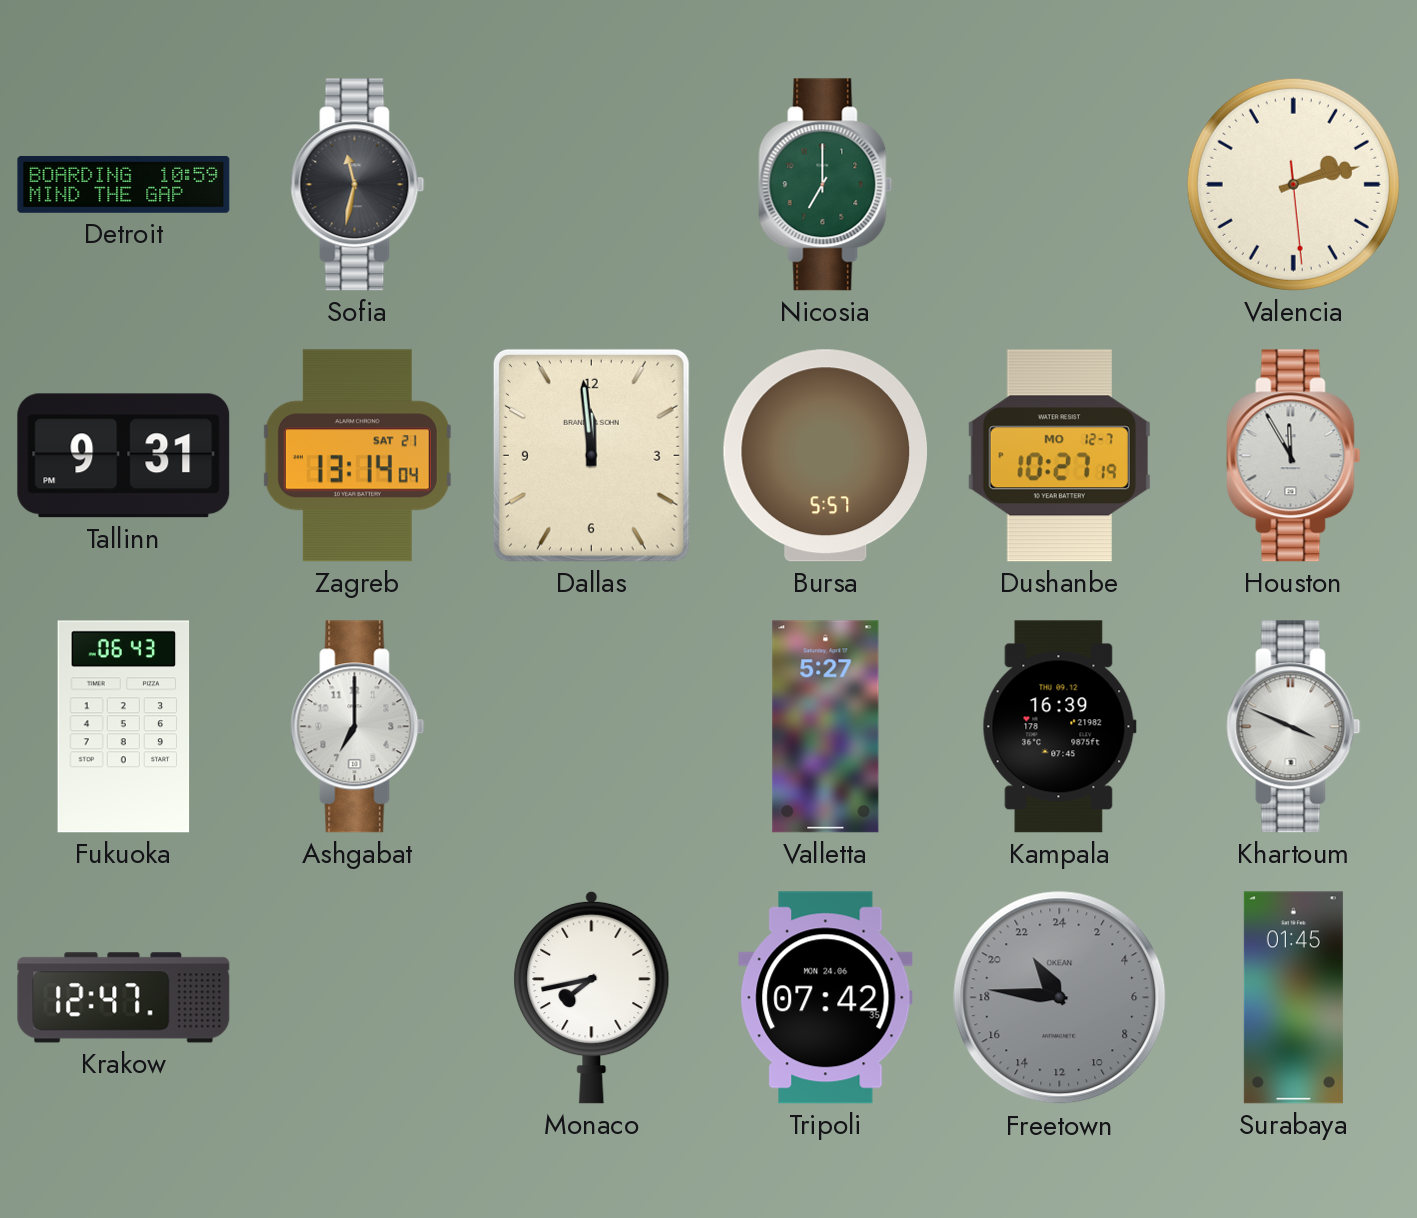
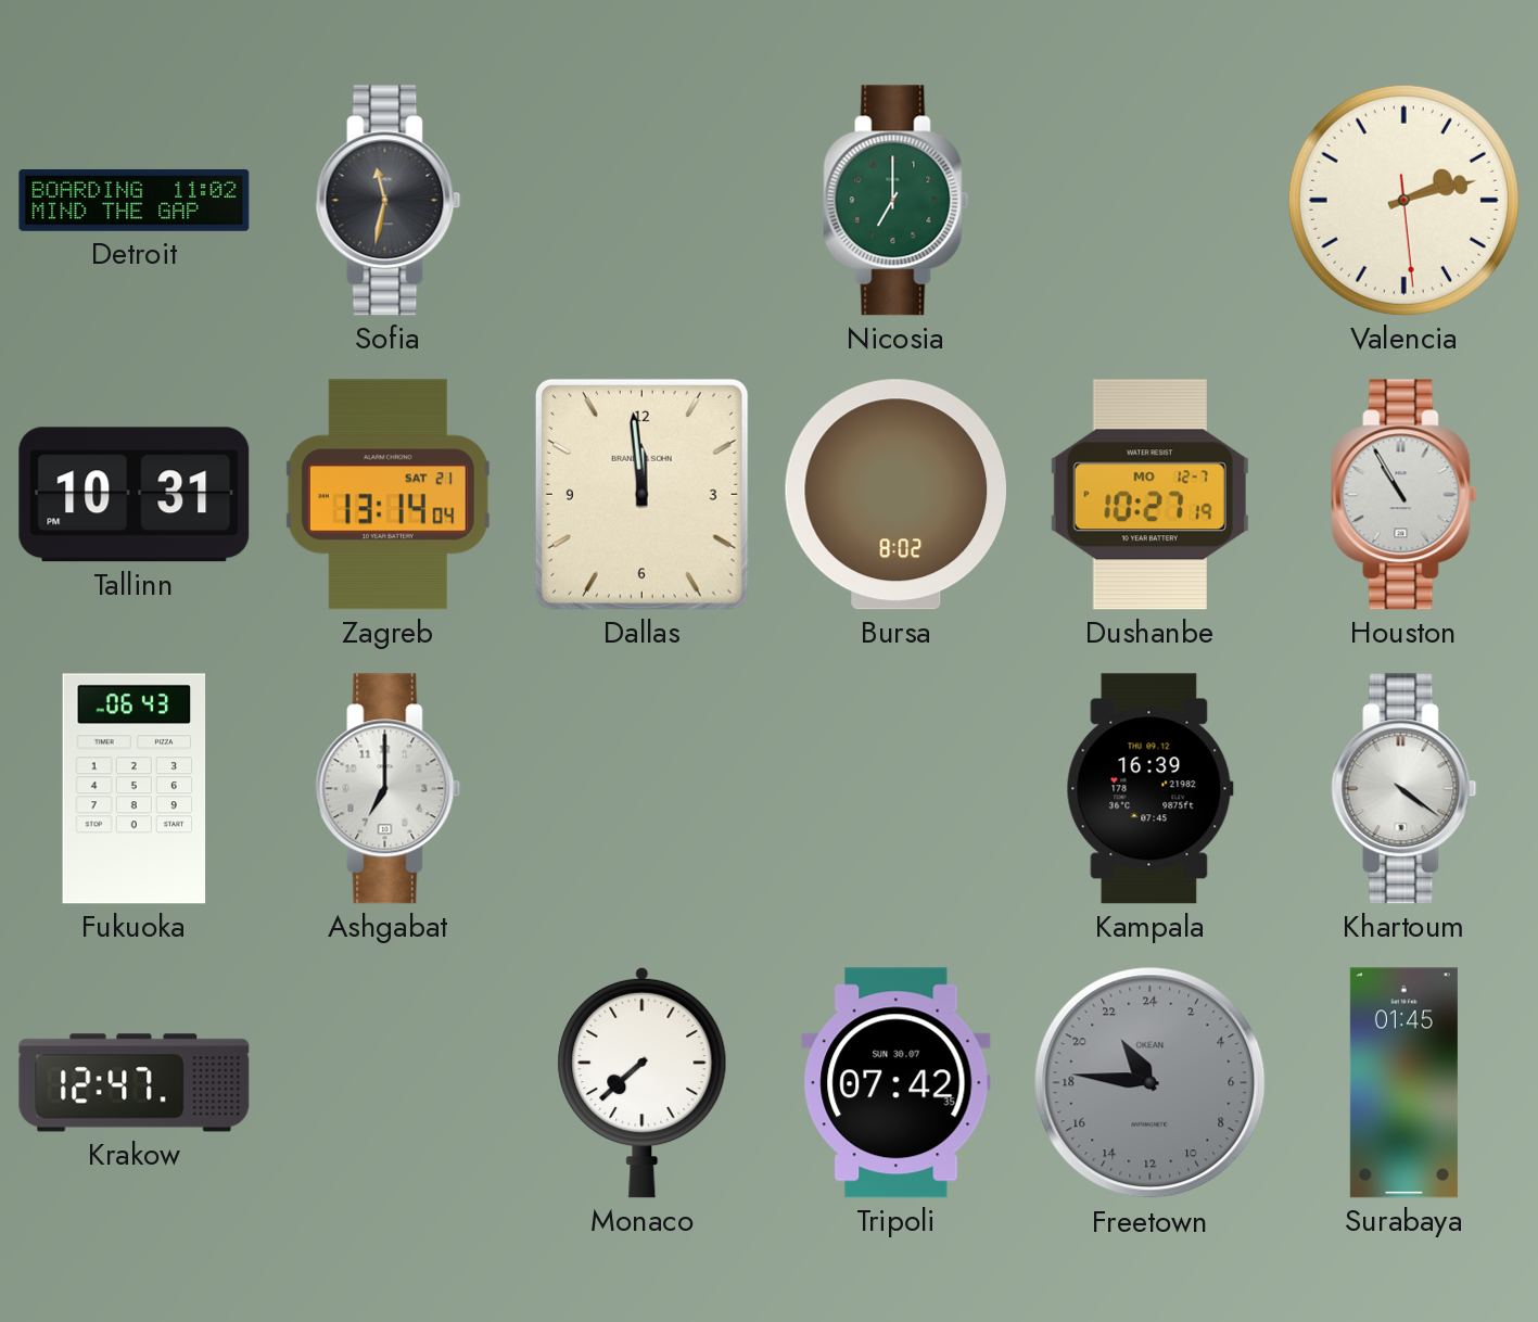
Detroit: 10:59 -> 11:02 (135, 200)
Tallinn: 9:31 -> 10:31 (135, 495)
Bursa: 5:57 -> 8:02 (895, 495)
Houston: 11:55 -> 10:55 (1404, 495)
Valletta: 5:27 -> none (826, 727)
Khartoum: 3:49 -> 4:21 (1404, 789)
Monaco: 7:43 -> 7:38 (643, 1082)
Tripoli date: MON 24.06 -> SUN 30.07 (897, 1083)
